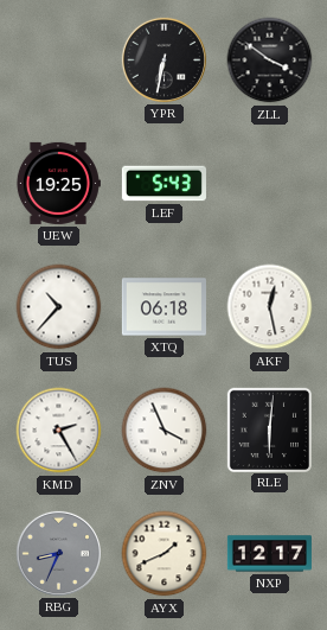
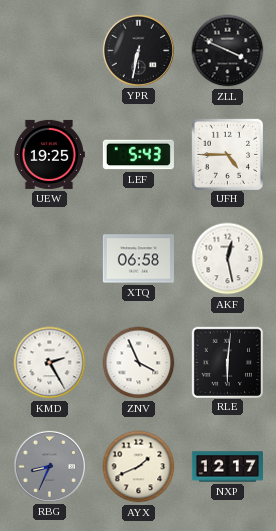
ZLL: 3:51 -> 3:49 (228, 51)
UFH: none -> 4:45 (227, 154)
TUS: 10:37 -> none (59, 307)
XTQ: 06:18 -> 06:58 (138, 259)
